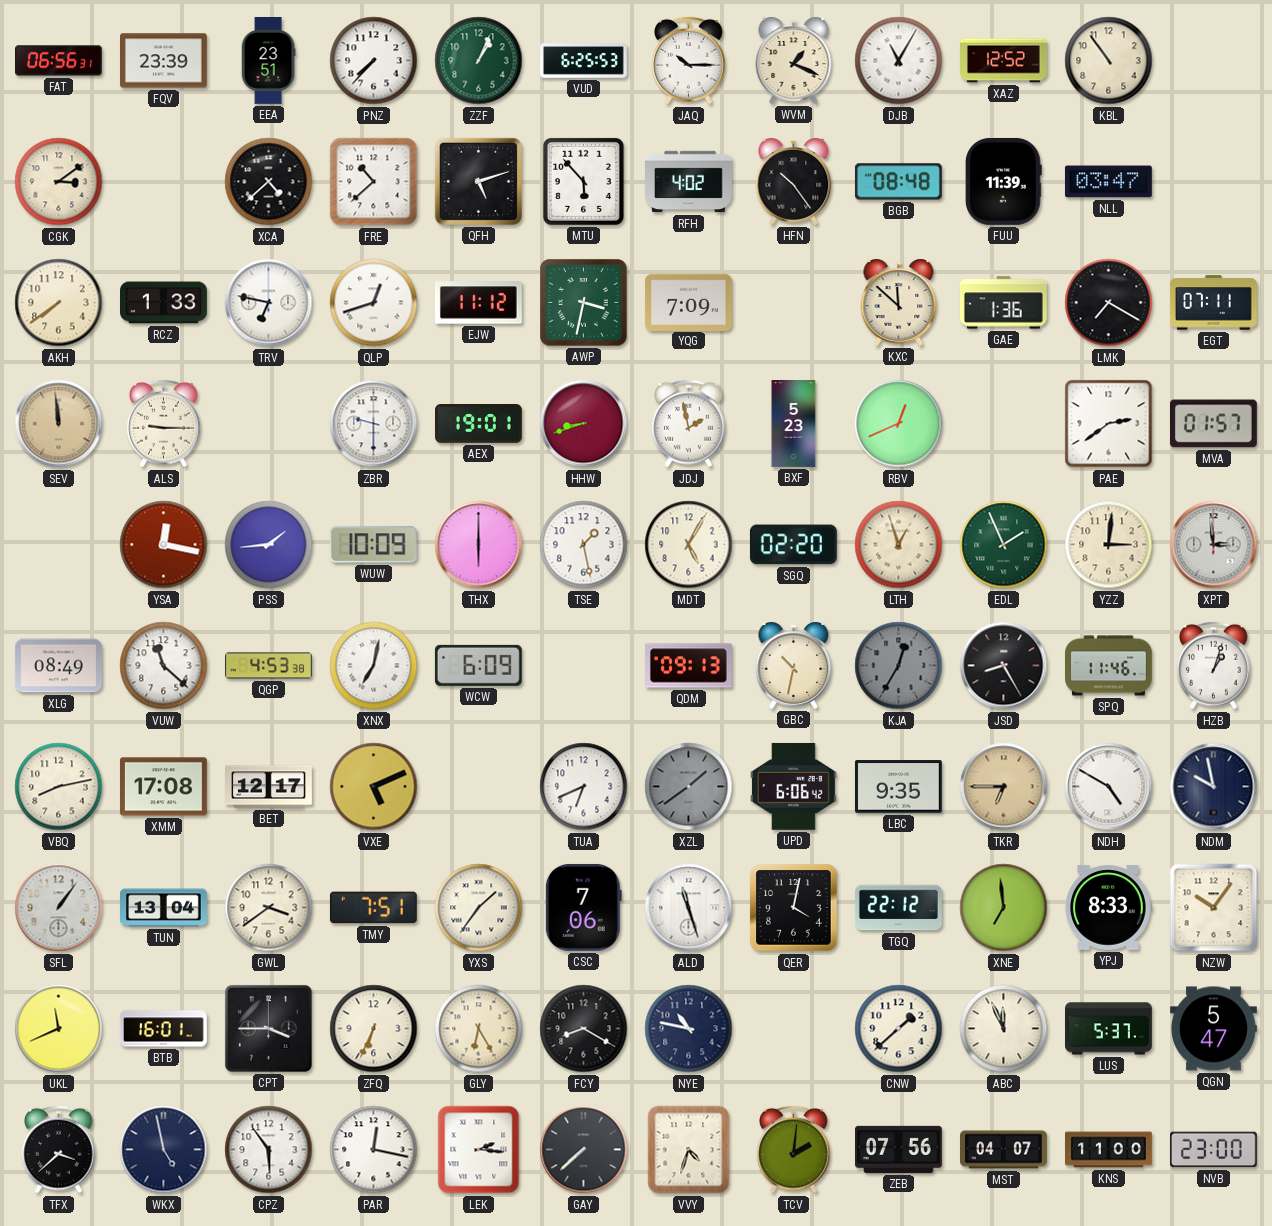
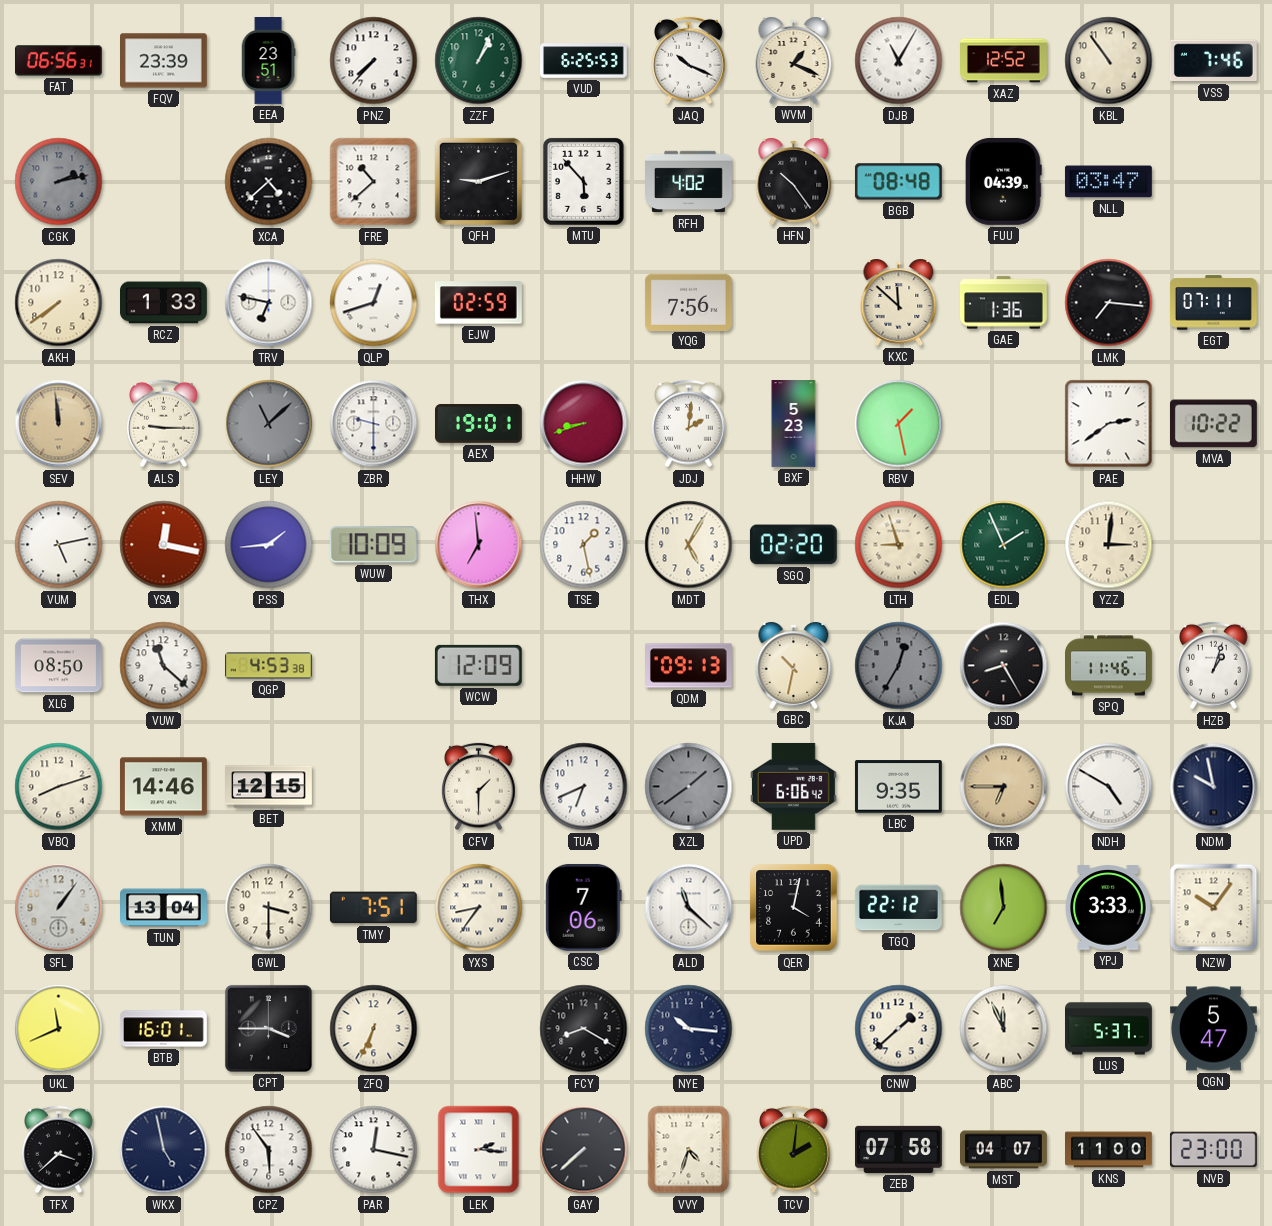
JAQ: 10:15 -> 10:19 (689, 61)
VSS: none -> 7:46 (1213, 61)
CGK: 3:09 -> 2:13 (59, 182)
CGK dial: cream -> grey (59, 182)
QFH: 5:12 -> 9:12 (478, 181)
FUU: 11:39 -> 04:39 (1004, 181)
EJW: 11:12 -> 02:59 (478, 303)
AWP: 3:32 -> none (584, 303)
YQG: 7:09 -> 7:56 (688, 302)
LMK: 7:20 -> 7:16 (1109, 303)
LEY: none -> 11:08 (269, 424)
JDJ: 1:58 -> 2:01 (689, 424)
RBV: 12:41 -> 1:28 (899, 424)
MVA: 01:57 -> 10:22 (1213, 424)
VUM: none -> 5:13 (59, 545)
THX: 6:00 -> 6:59 (479, 545)
LTH: 12:57 -> 8:57 (899, 545)
XPT: 2:59 -> none (1214, 545)
XLG: 08:49 -> 08:50 (58, 666)
XNX: 7:02 -> none (374, 666)
WCW: 6:09 -> 12:09 (478, 665)
VBQ: 8:13 -> 8:12 (59, 787)
XMM: 17:08 -> 14:46 (163, 787)
BET: 12:17 -> 12:15 (269, 787)
VXE: 5:11 -> none (374, 787)
CFV: none -> 1:30 (479, 787)
GWL: 3:39 -> 3:30 (269, 908)
YXS: 1:36 -> 8:36 (479, 908)
ALD: 11:27 -> 11:22 (689, 908)
YPJ: 8:33 -> 3:33 (1109, 908)
GLY: 6:25 -> none (479, 1029)
NYE: 10:47 -> 10:16 (689, 1029)
ZEB: 07:56 -> 07:58 (899, 1149)
